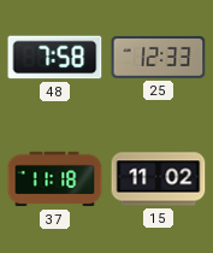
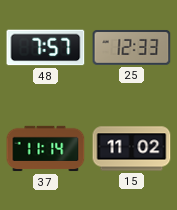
48: 7:58 -> 7:57 (46, 48)
37: 11:18 -> 11:14 (46, 149)
